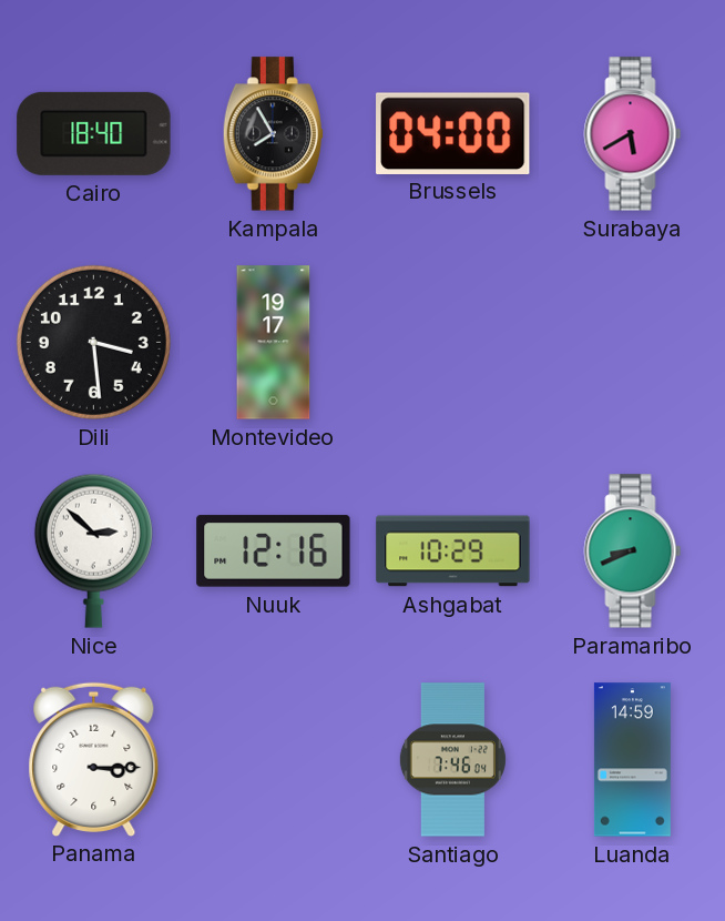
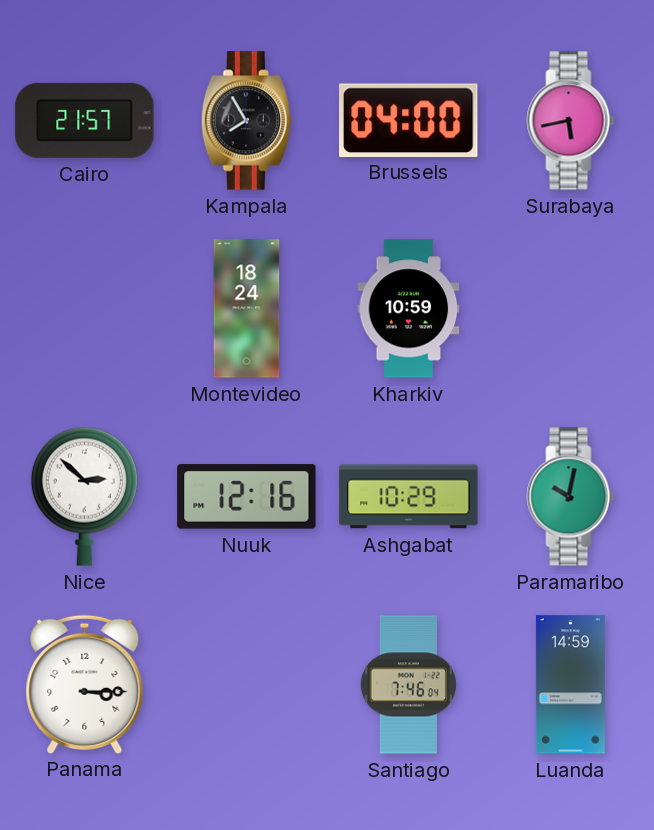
Cairo: 18:40 -> 21:57 (85, 120)
Surabaya: 5:40 -> 5:43 (571, 121)
Dili: 3:29 -> none (93, 342)
Montevideo: 19:17 -> 18:24 (247, 309)
Kharkiv: none -> 10:59 (409, 309)
Paramaribo: 8:41 -> 10:02 (571, 497)
